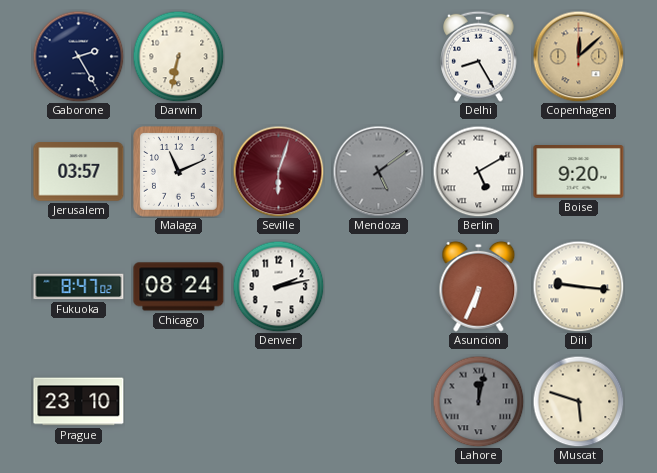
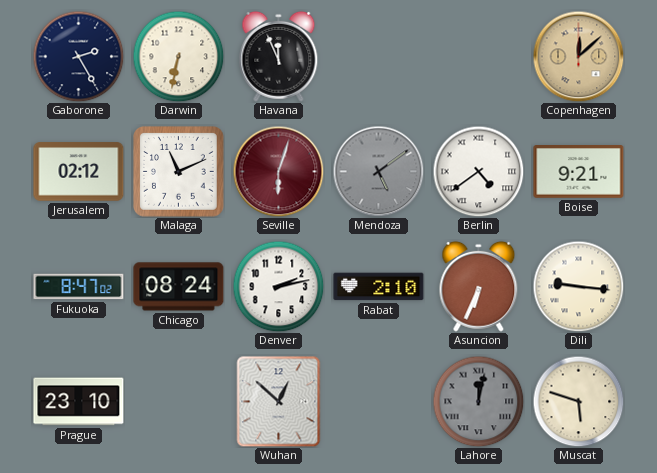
Havana: none -> 11:56 (279, 56)
Delhi: 8:25 -> none (479, 56)
Jerusalem: 03:57 -> 02:12 (79, 172)
Berlin: 5:10 -> 4:39 (478, 171)
Boise: 9:20 -> 9:21 (579, 172)
Rabat: none -> 2:10 (379, 287)
Wuhan: none -> 12:52 (279, 402)
